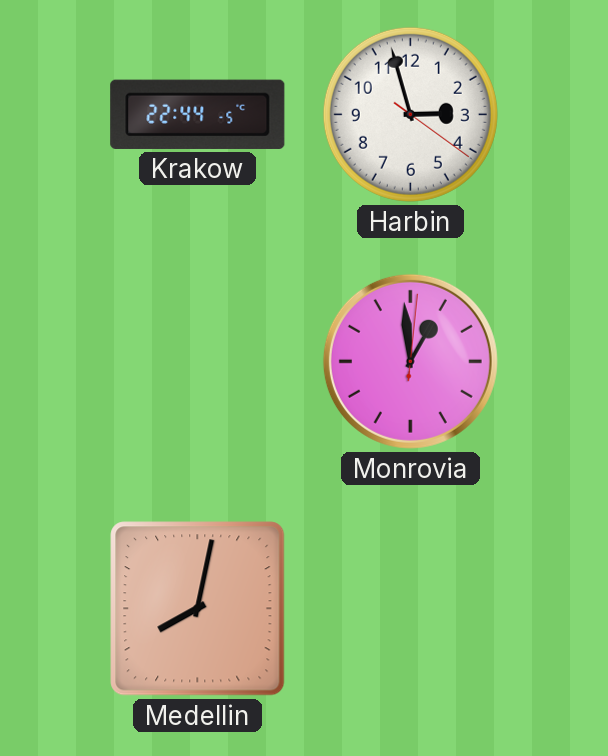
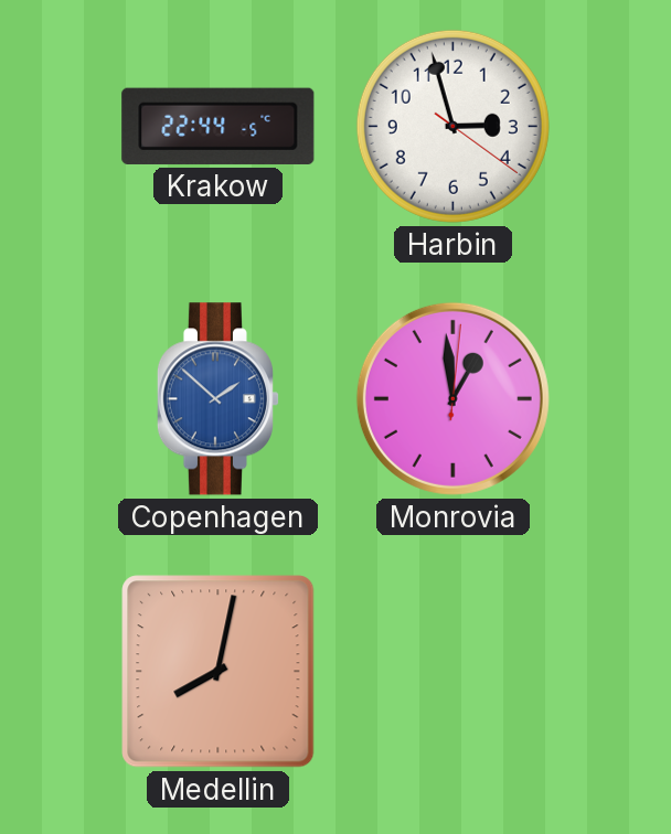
Copenhagen: none -> 1:52 (217, 399)
